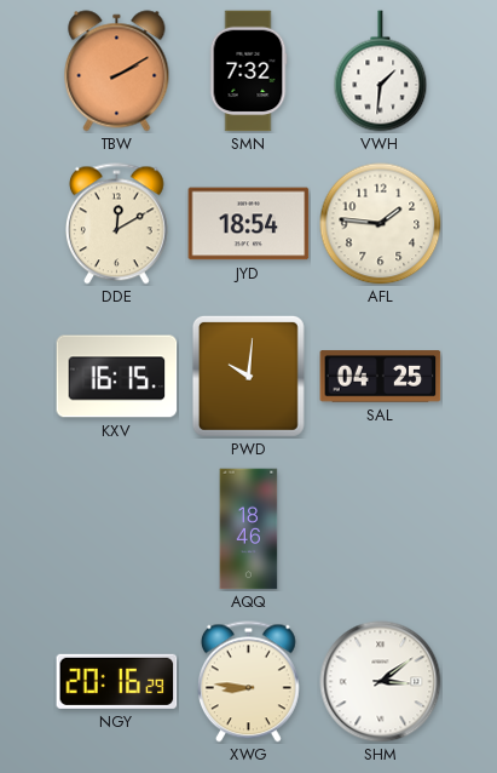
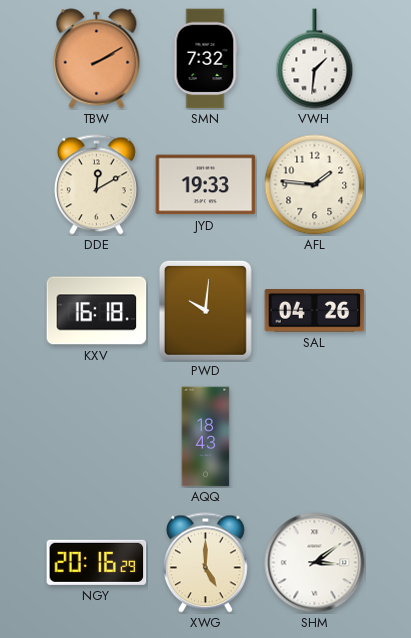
JYD: 18:54 -> 19:33 (206, 185)
KXV: 16:15 -> 16:18 (97, 311)
SAL: 04:25 -> 04:26 (315, 311)
AQQ: 18:46 -> 18:43 (206, 437)
XWG: 8:46 -> 5:00 (205, 563)
